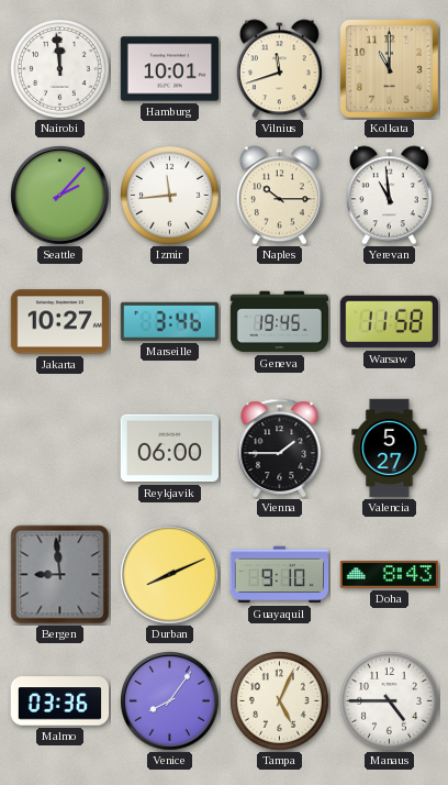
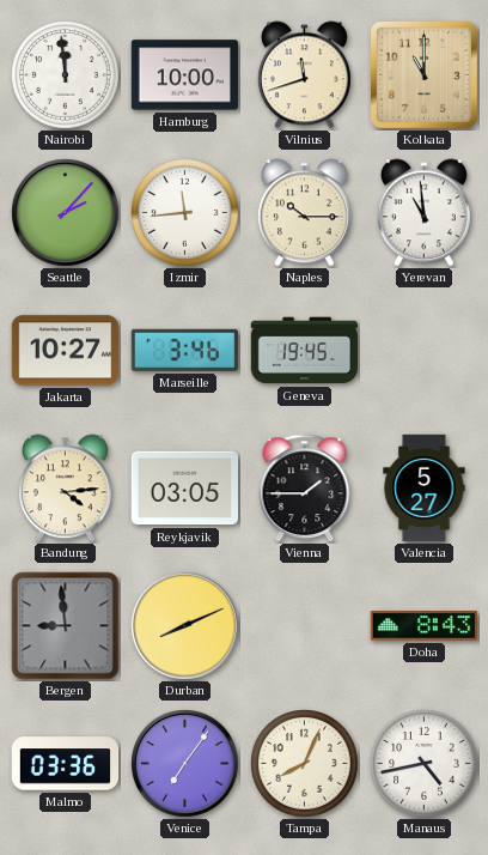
Hamburg: 10:01 -> 10:00 (185, 75)
Warsaw: 11:58 -> none (389, 322)
Bandung: none -> 4:14 (65, 489)
Reykjavik: 06:00 -> 03:05 (185, 489)
Guayaquil: 9:10 -> none (280, 575)
Venice: 8:06 -> 7:06 (185, 764)
Tampa: 5:04 -> 8:04 (305, 764)
Manaus: 4:45 -> 4:43 (425, 764)
